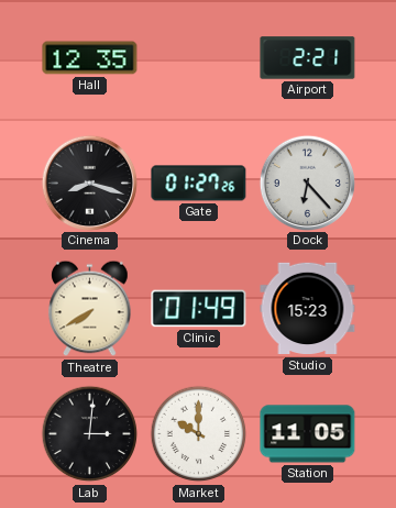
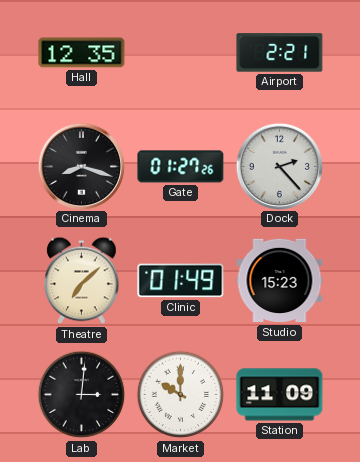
Dock: 6:23 -> 2:23 (279, 166)
Theatre: 7:40 -> 7:08 (82, 281)
Station: 11:05 -> 11:09 (280, 395)
